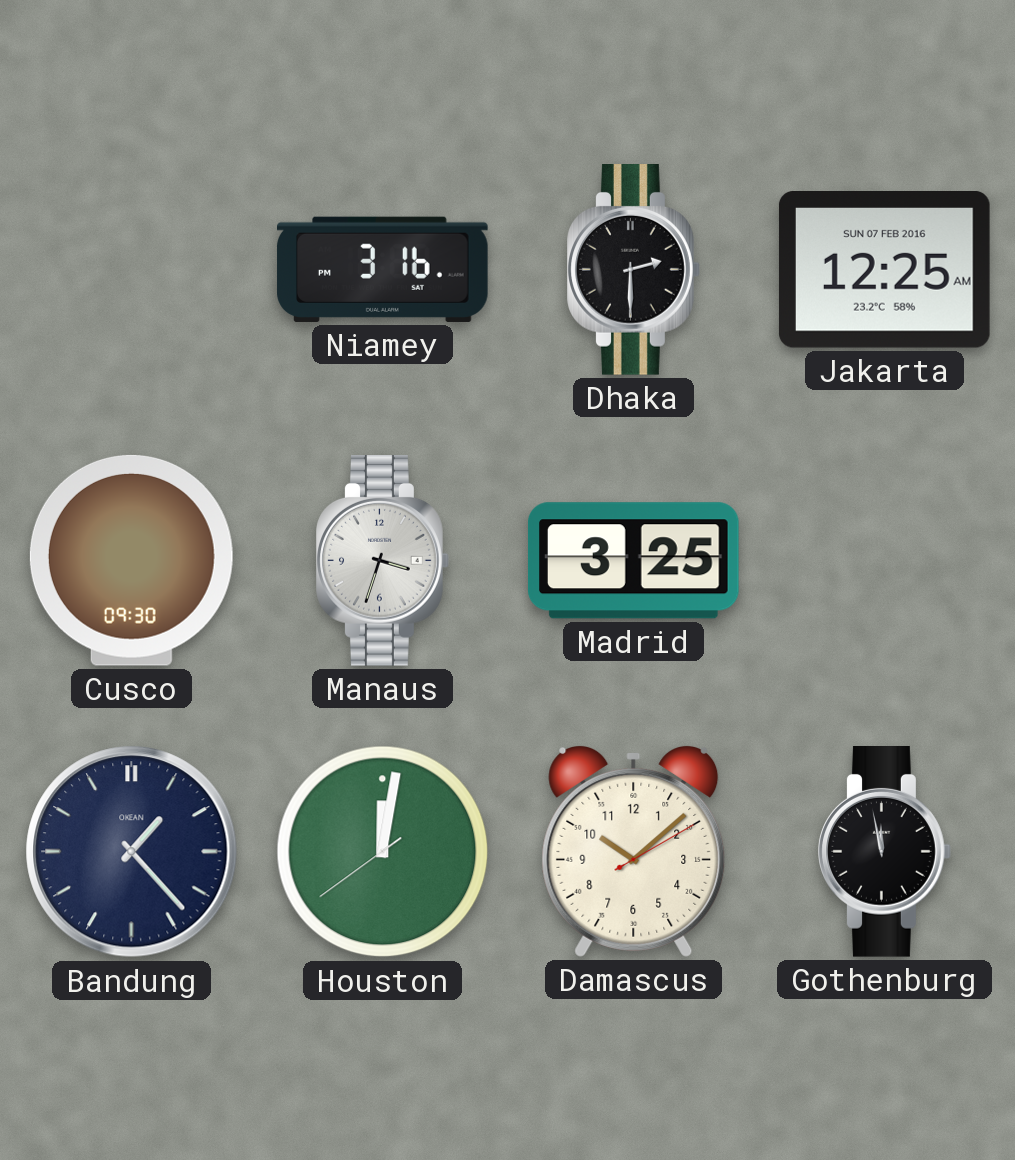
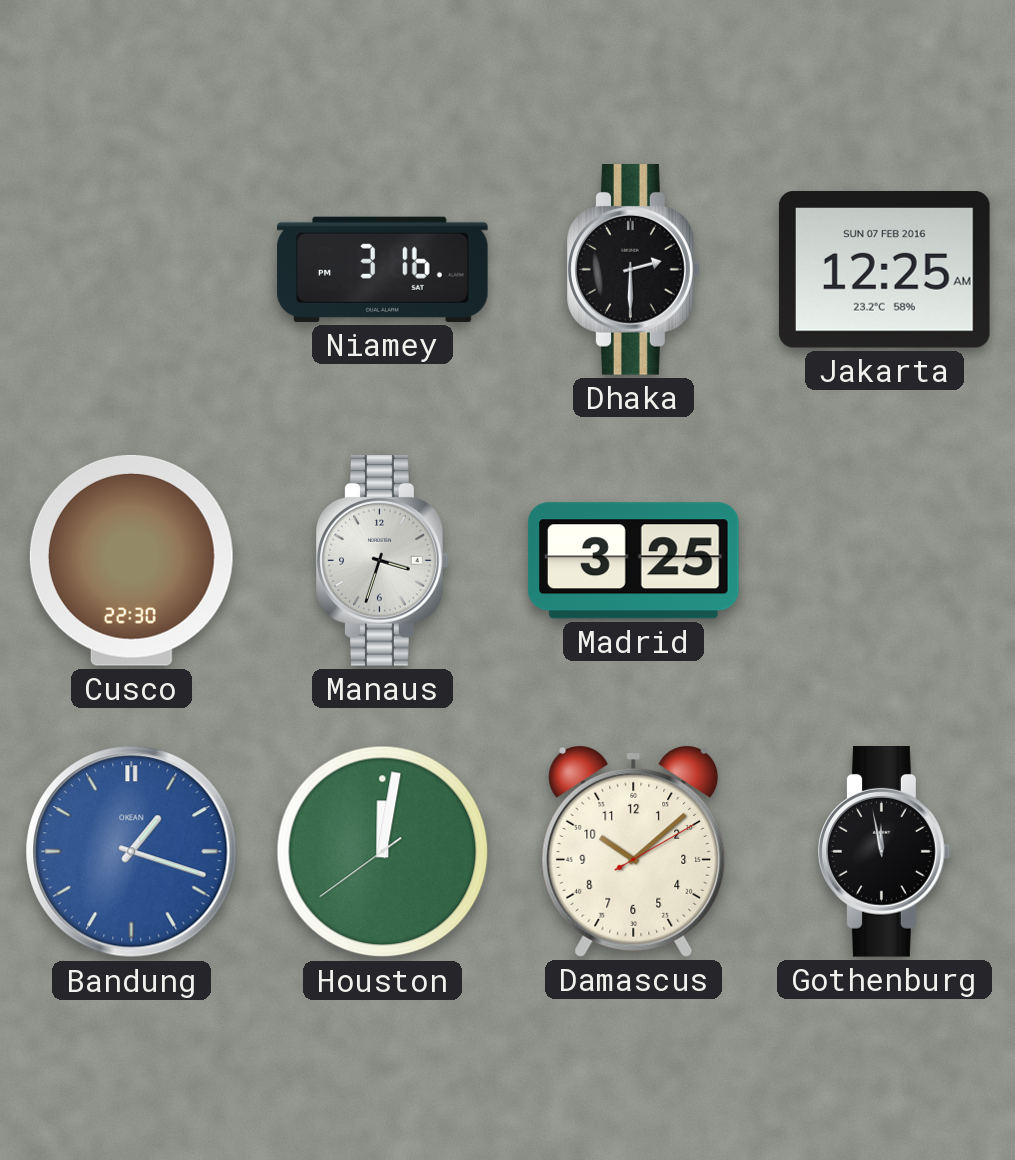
Cusco: 09:30 -> 22:30 (131, 560)
Bandung: 1:23 -> 1:18 (132, 852)
Bandung dial: navy -> blue (132, 852)
